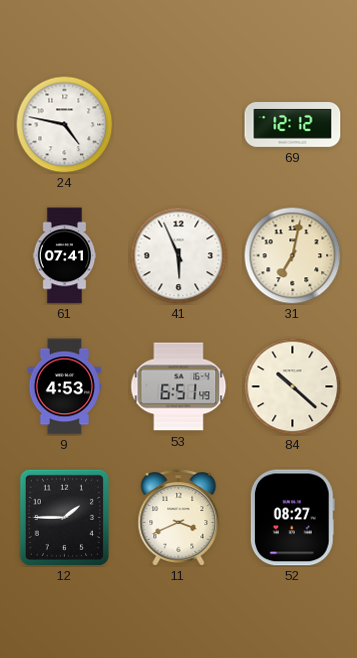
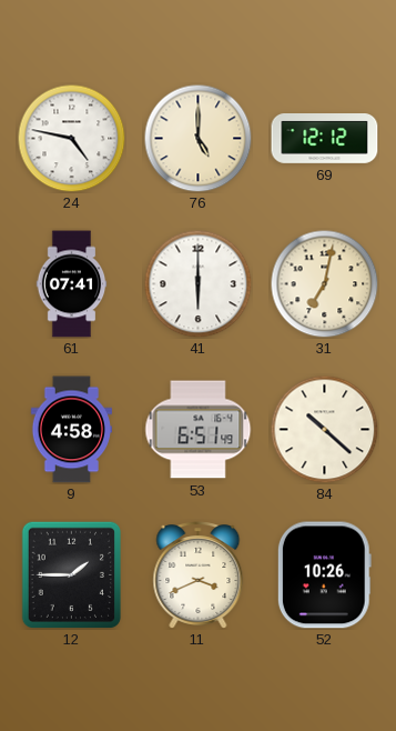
76: none -> 5:00 (197, 138)
41: 5:56 -> 6:00 (197, 283)
9: 4:53 -> 4:58 (71, 430)
52: 08:27 -> 10:26 (324, 575)
